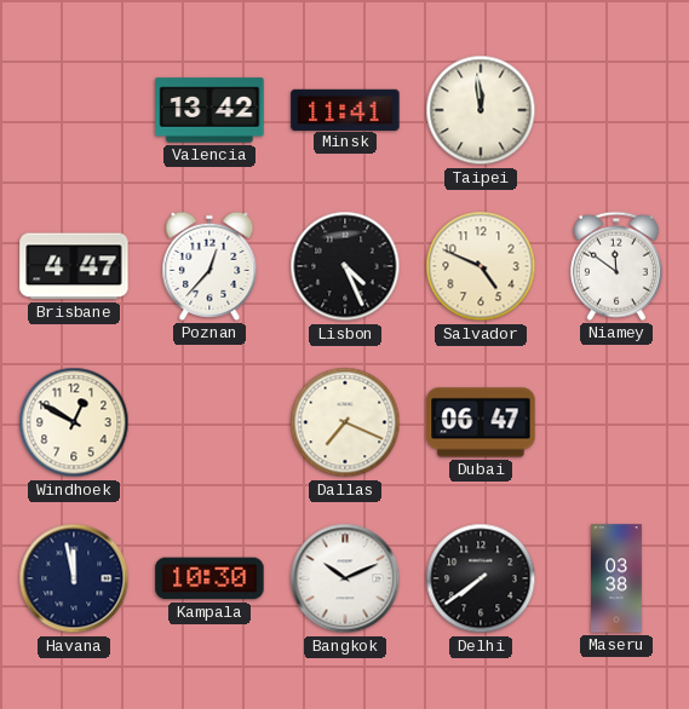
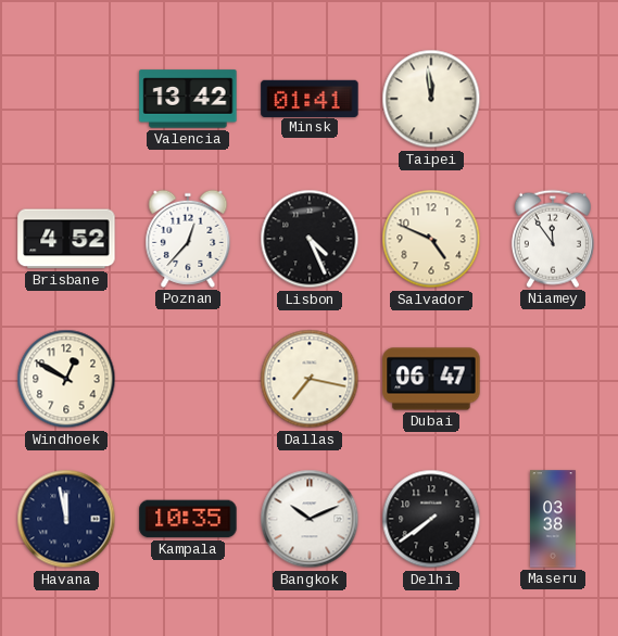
Minsk: 11:41 -> 01:41 (310, 98)
Brisbane: 4:47 -> 4:52 (66, 239)
Niamey: 11:51 -> 11:54 (553, 239)
Dallas: 7:19 -> 7:17 (310, 379)
Kampala: 10:30 -> 10:35 (188, 519)
